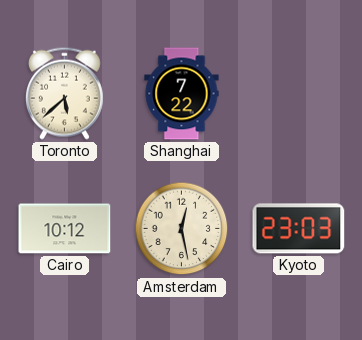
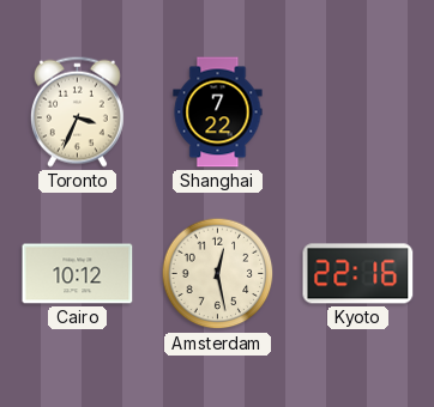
Toronto: 5:38 -> 3:34 (77, 111)
Kyoto: 23:03 -> 22:16 (358, 274)
